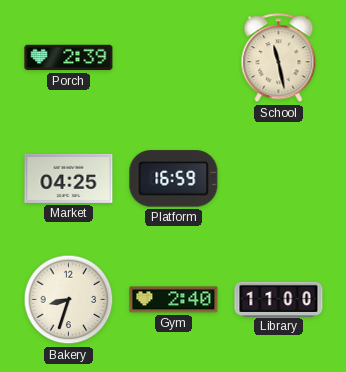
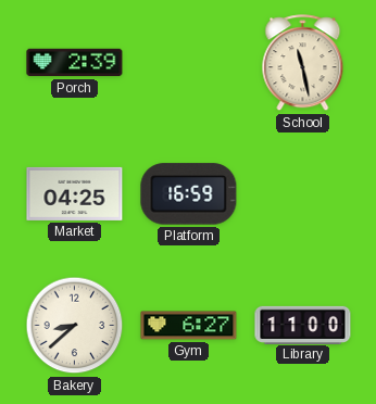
Bakery: 8:33 -> 8:38 (75, 326)
Gym: 2:40 -> 6:27 (189, 326)
